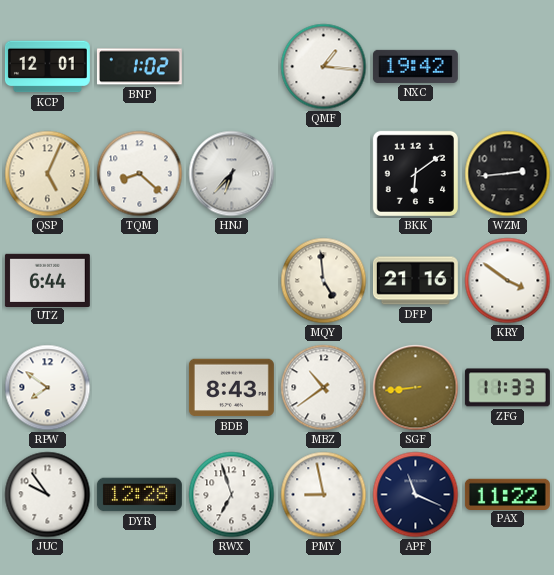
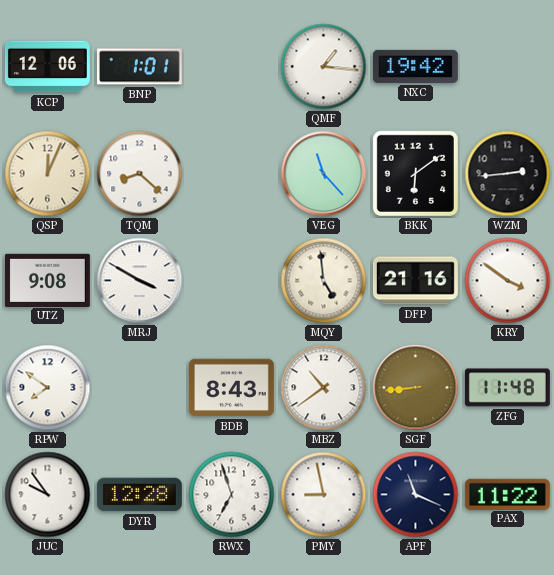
KCP: 12:01 -> 12:06 (47, 67)
BNP: 1:02 -> 1:01 (139, 67)
QSP: 5:04 -> 12:04 (48, 174)
HNJ: 6:37 -> none (232, 174)
VEG: none -> 11:23 (324, 174)
UTZ: 6:44 -> 9:08 (47, 280)
MRJ: none -> 3:50 (140, 281)
ZFG: 11:33 -> 11:48 (507, 388)
